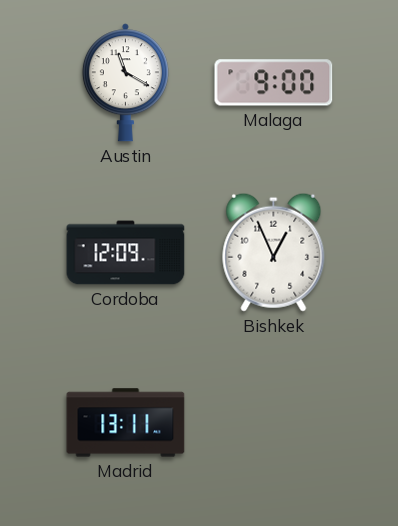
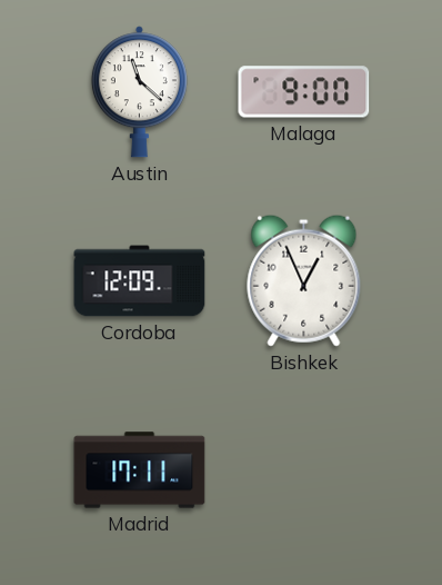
Austin: 11:20 -> 11:22 (139, 92)
Madrid: 13:11 -> 17:11 (140, 470)
